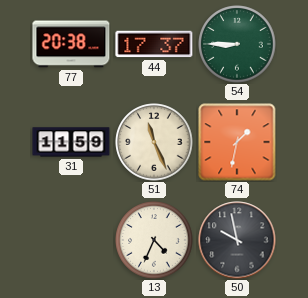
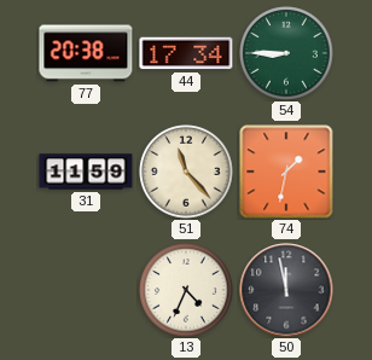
44: 17:37 -> 17:34 (186, 53)
51: 11:26 -> 11:23 (186, 172)
50: 9:58 -> 11:58 (286, 290)
